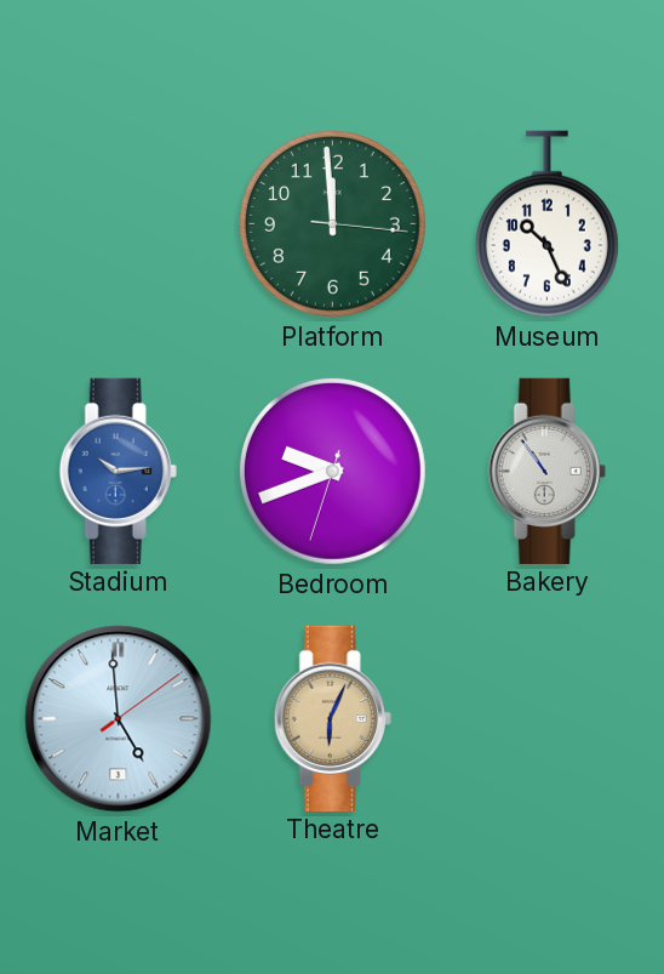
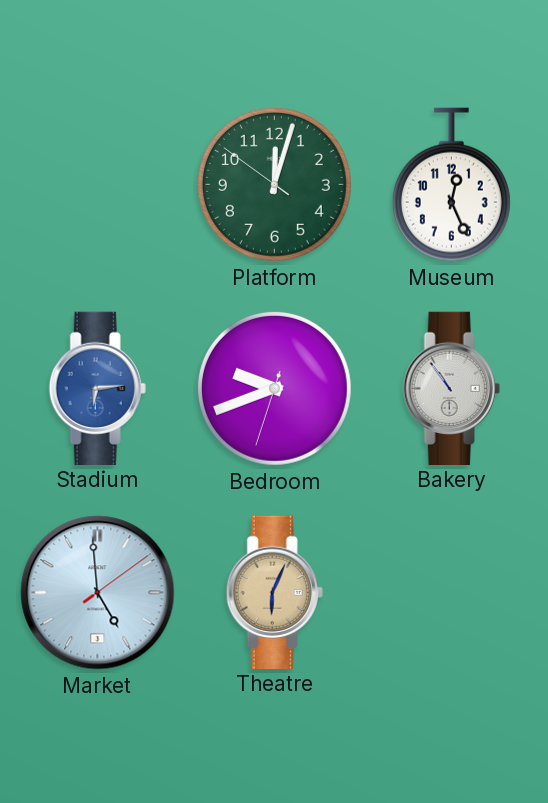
Platform: 11:59 -> 12:02 (274, 184)
Museum: 10:26 -> 12:26 (451, 185)
Stadium: 10:14 -> 6:14 (97, 388)
